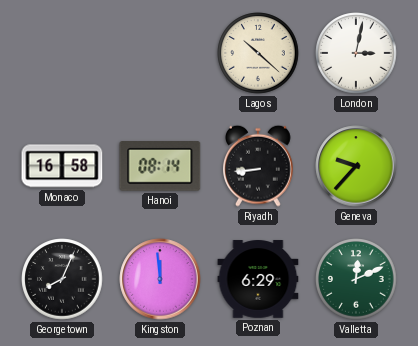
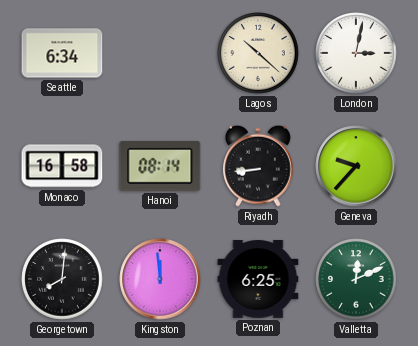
Seattle: none -> 6:34 (62, 53)
Georgetown: 8:04 -> 8:01 (62, 279)
Poznan: 6:29 -> 6:25 (258, 279)
